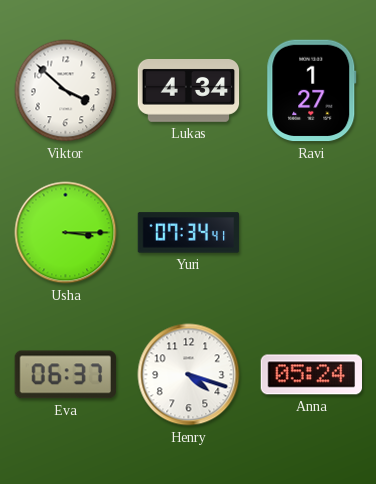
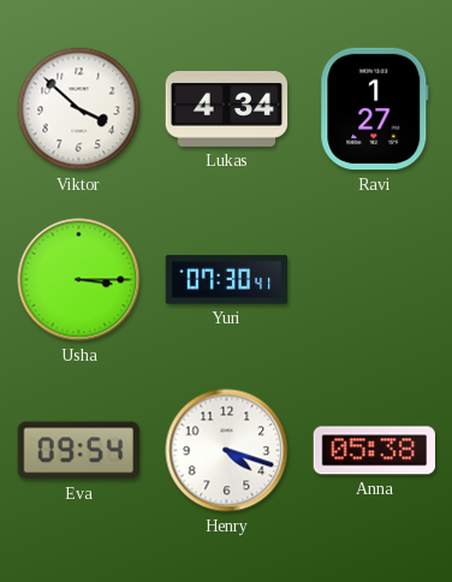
Yuri: 07:34 -> 07:30 (227, 280)
Eva: 06:37 -> 09:54 (78, 451)
Anna: 05:24 -> 05:38 (374, 451)
